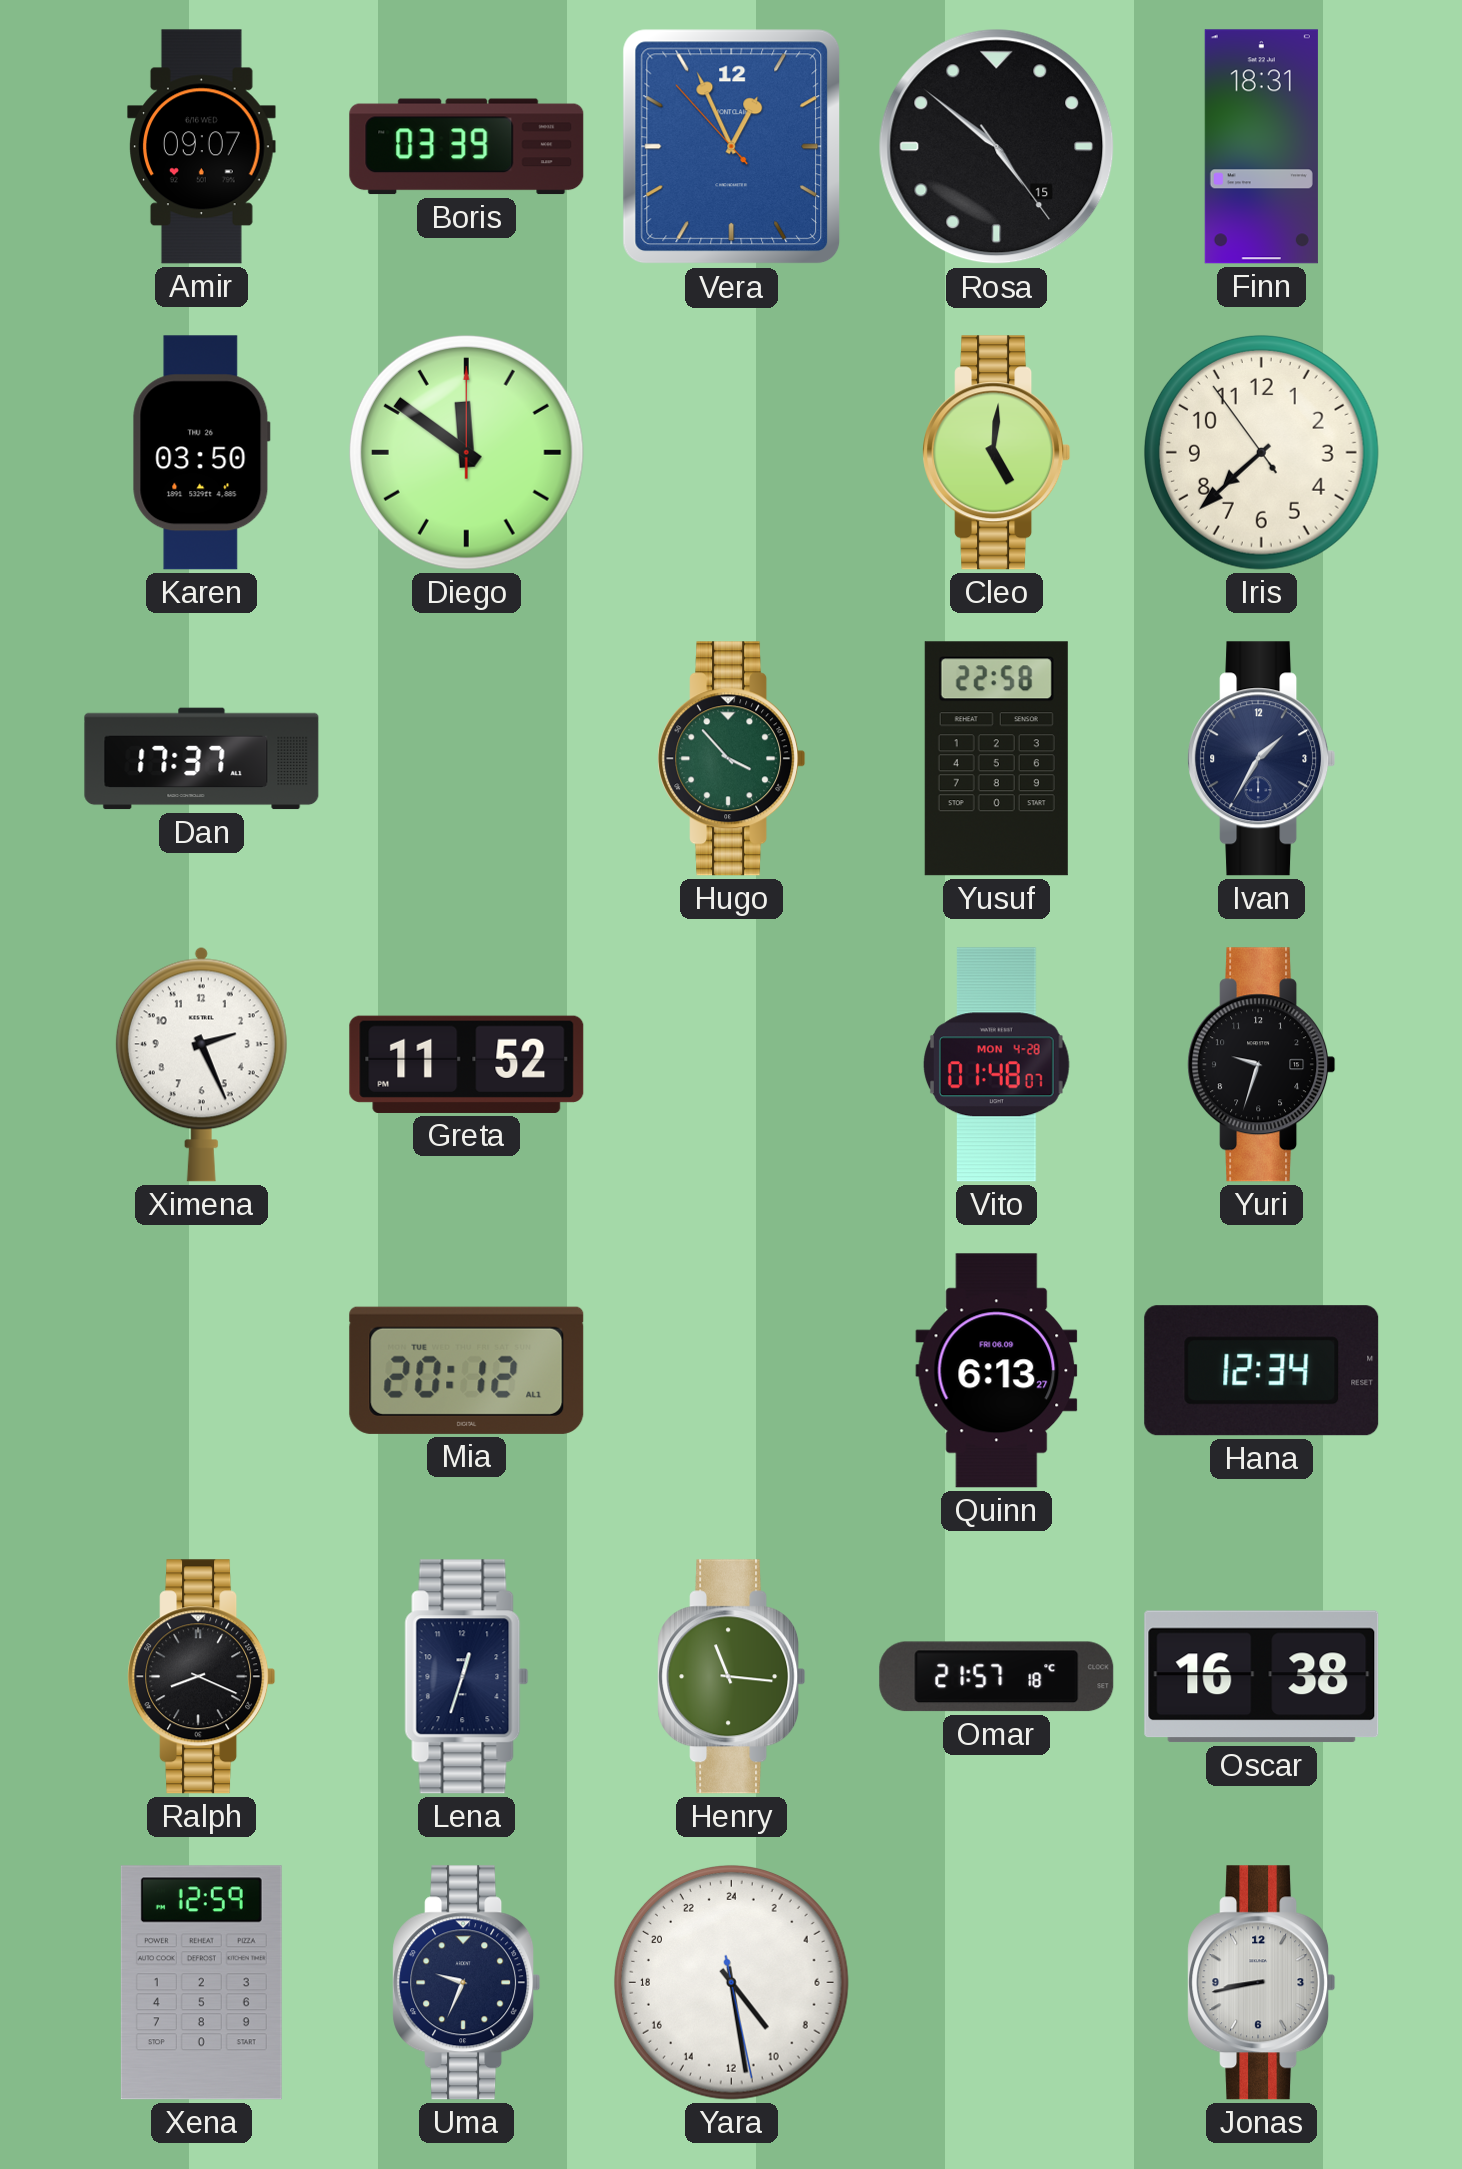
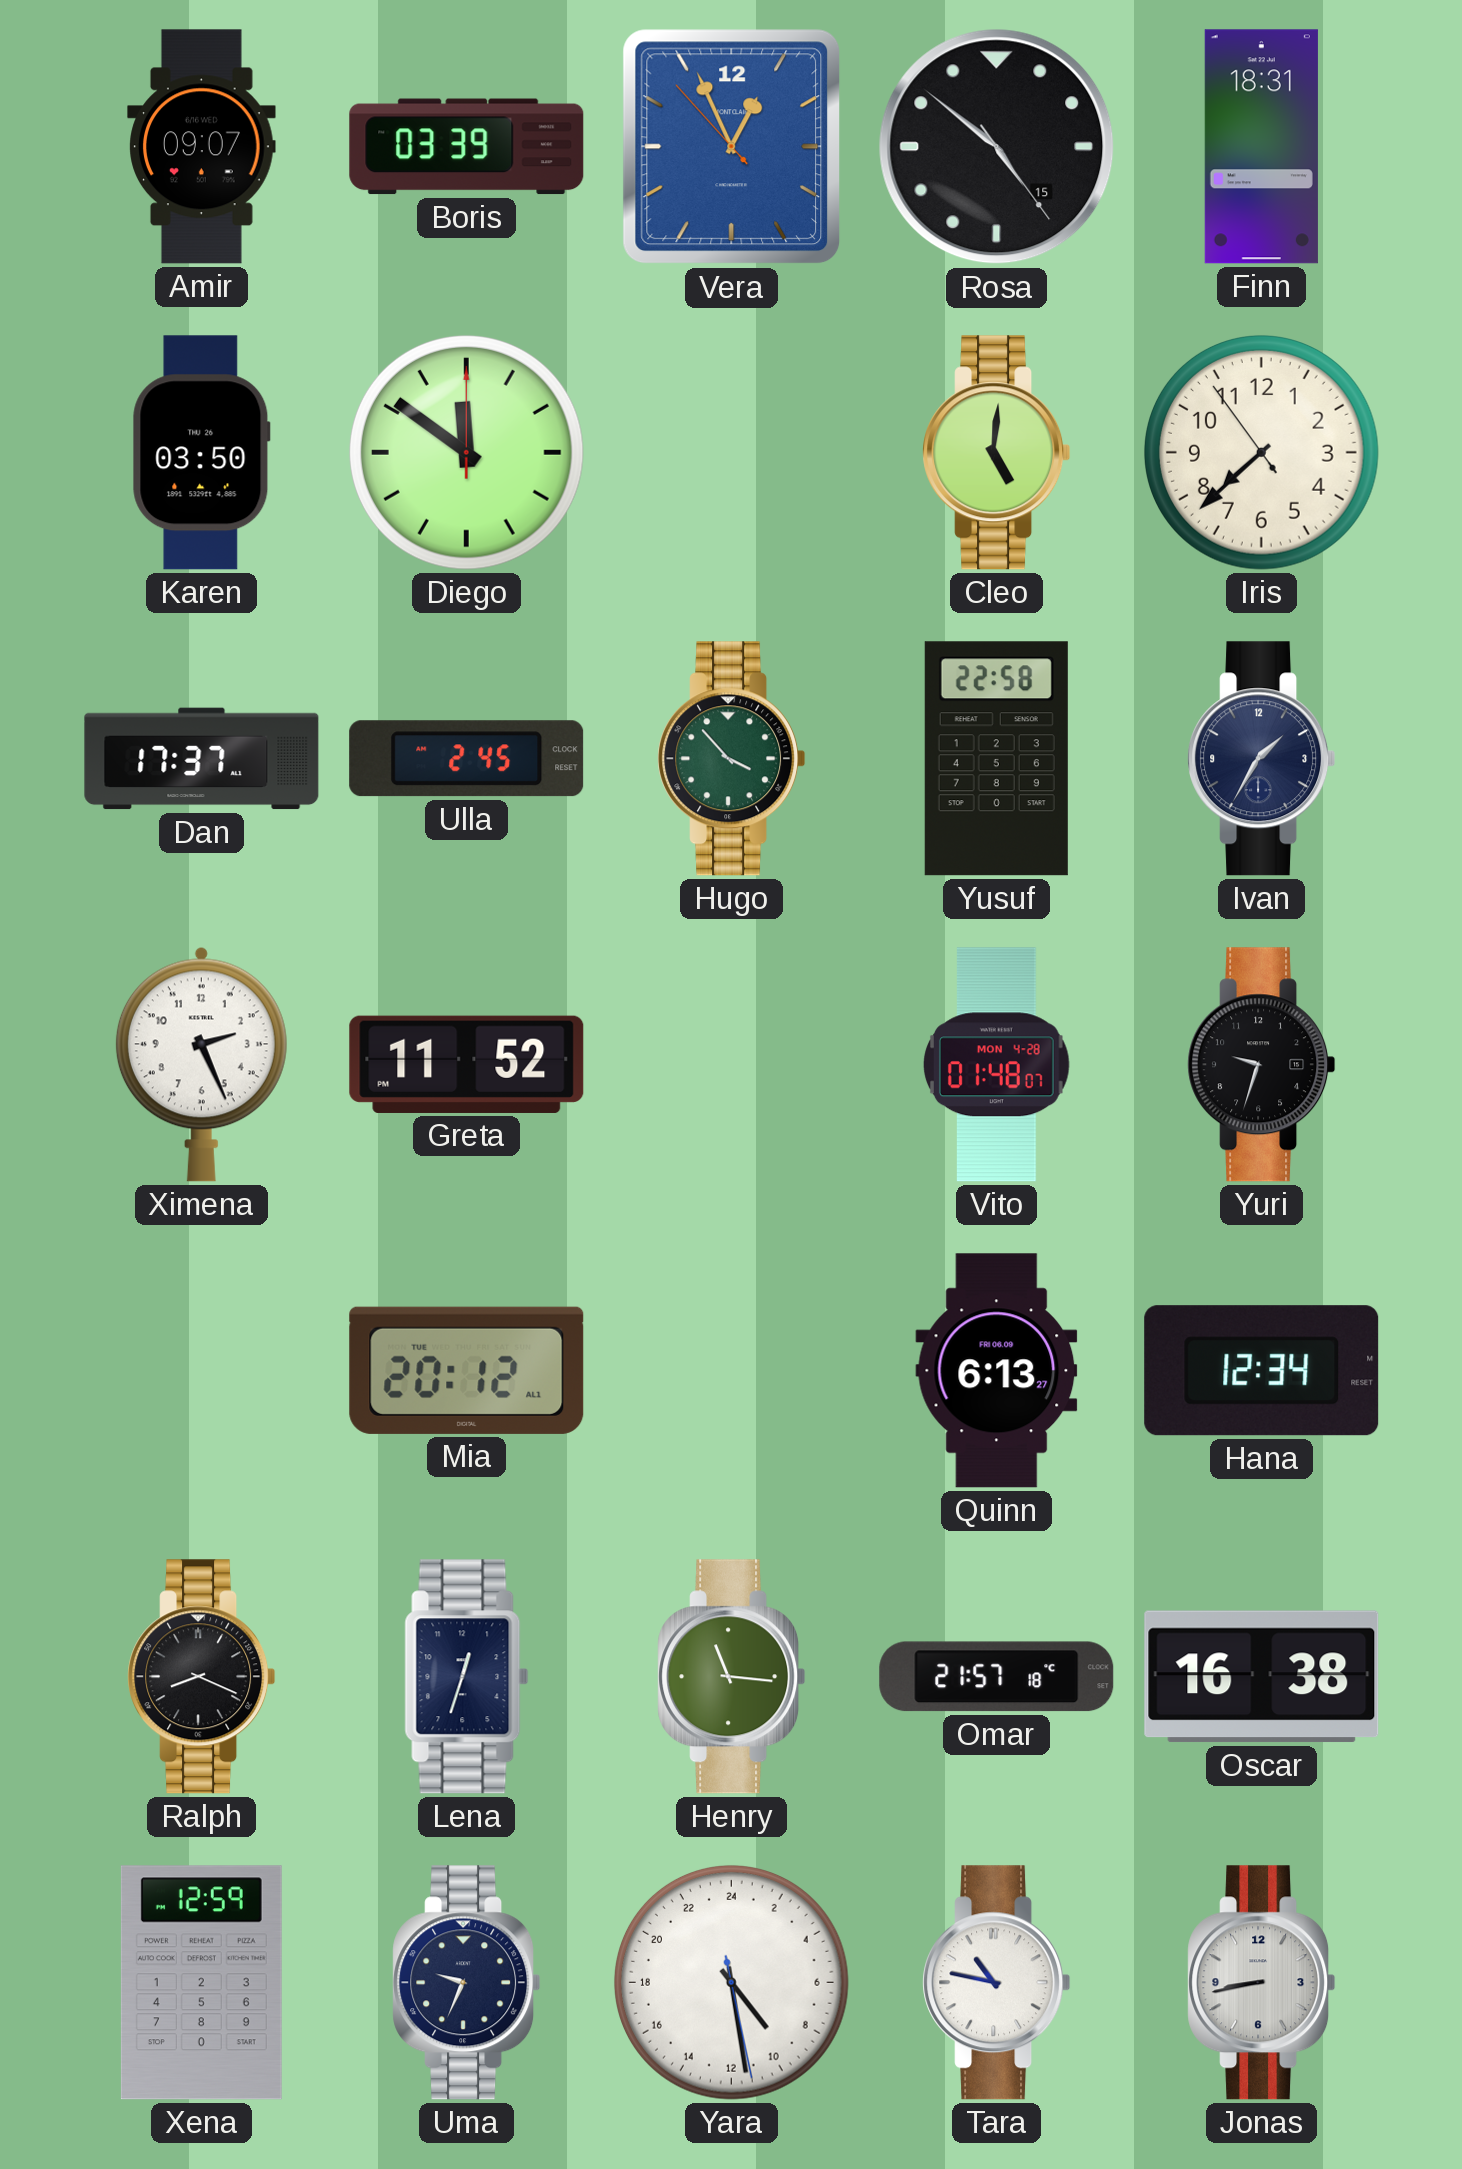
Ulla: none -> 2:45 (467, 759)
Tara: none -> 10:47 (997, 1983)
